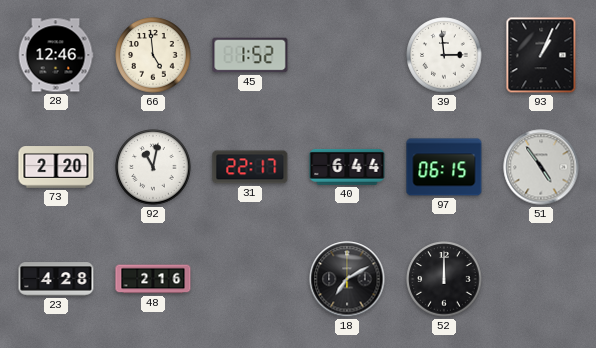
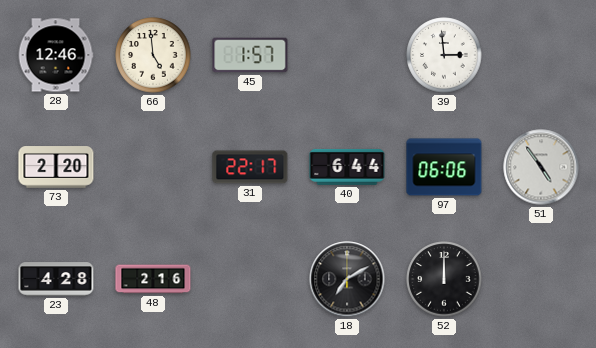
45: 1:52 -> 1:57 (250, 55)
93: 1:04 -> none (541, 55)
92: 11:02 -> none (153, 167)
97: 06:15 -> 06:06 (444, 167)
